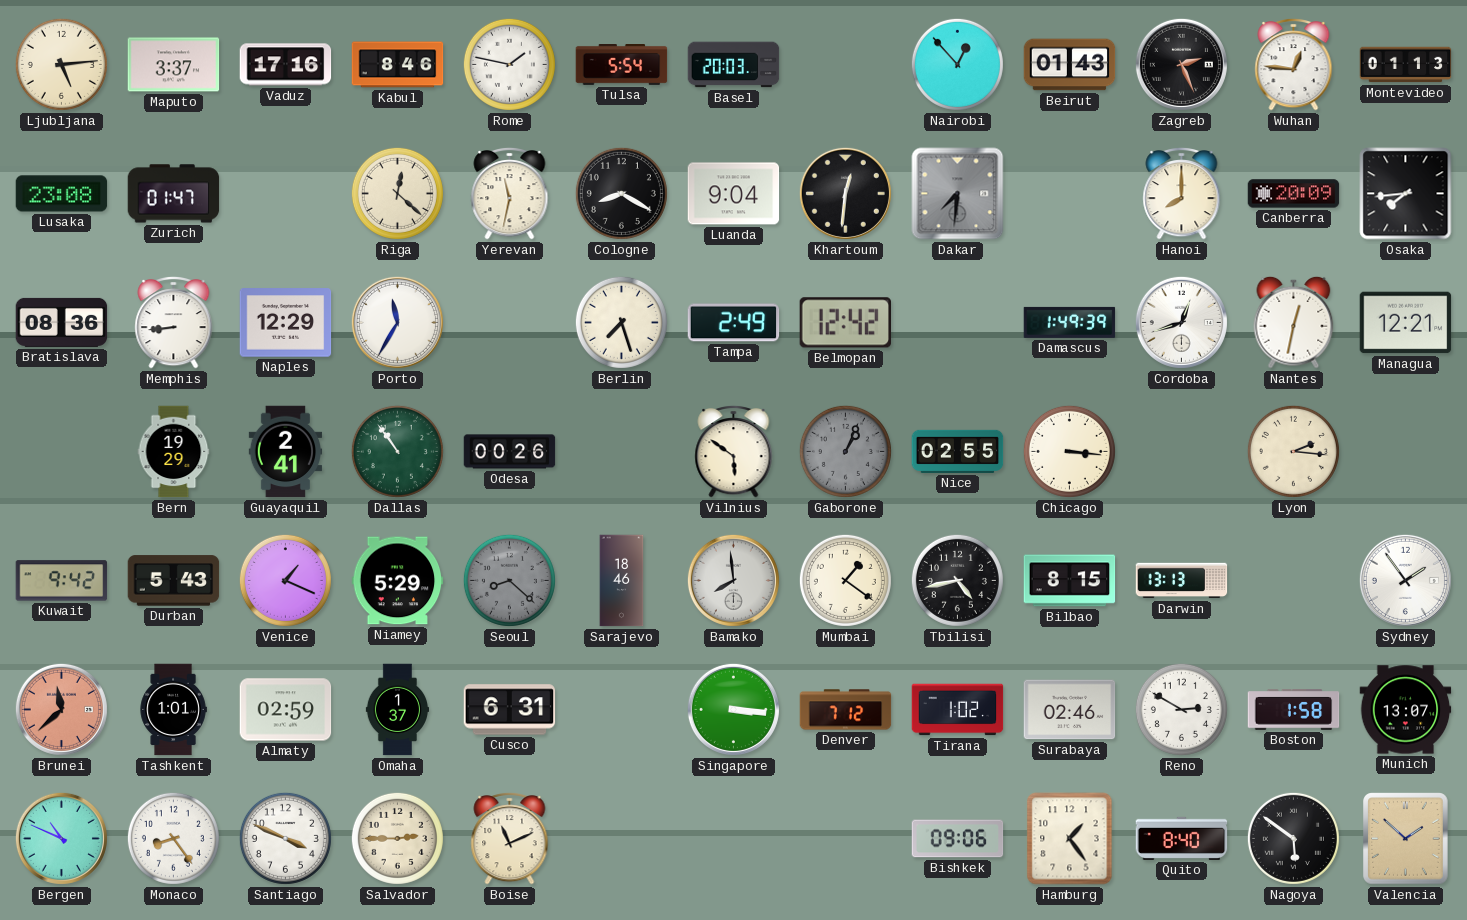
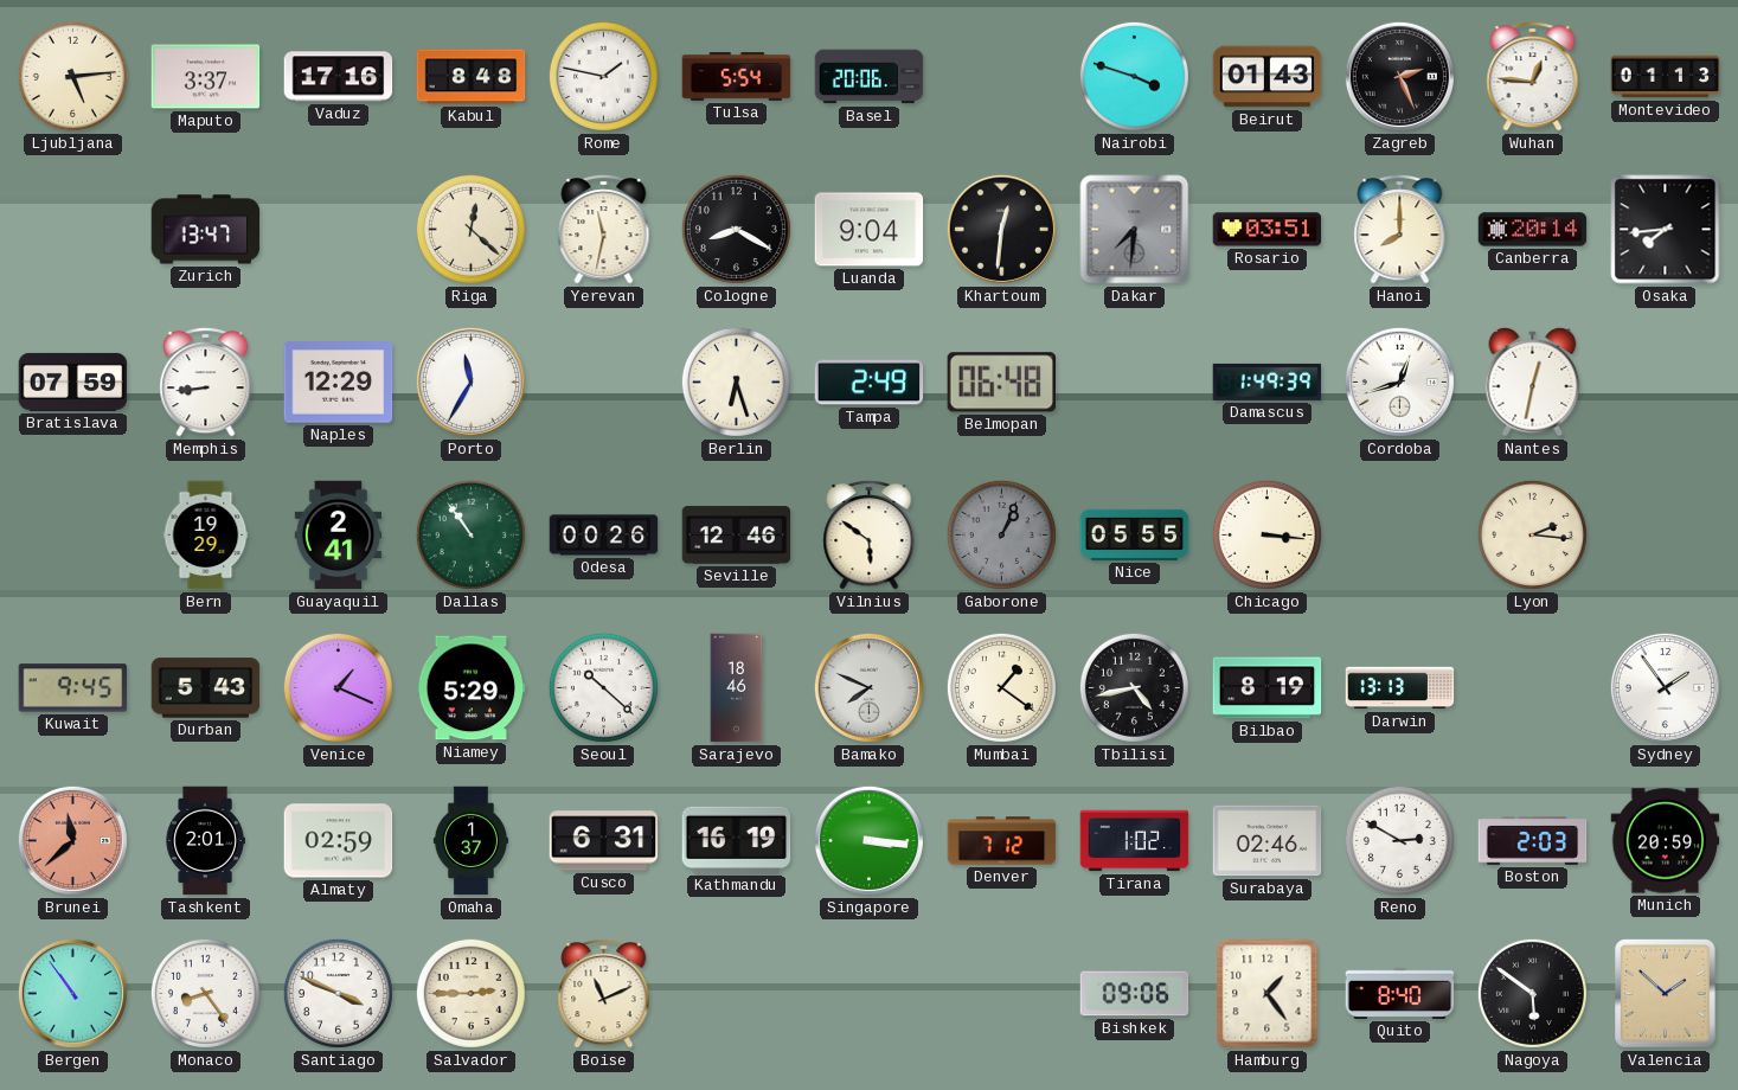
Kabul: 8:46 -> 8:48 (472, 77)
Basel: 20:03 -> 20:06 (870, 77)
Nairobi: 12:53 -> 3:48 (1134, 76)
Lusaka: 23:08 -> none (62, 194)
Zurich: 01:47 -> 13:47 (206, 230)
Rosario: none -> 03:51 (1268, 230)
Canberra: 20:09 -> 20:14 (1533, 230)
Bratislava: 08:36 -> 07:59 (73, 381)
Berlin: 7:27 -> 6:27 (736, 381)
Belmopan: 12:42 -> 06:48 (1002, 383)
Managua: 12:21 -> none (1406, 323)
Seville: none -> 12:46 (737, 536)
Nice: 02:55 -> 05:55 (1135, 534)
Kuwait: 9:42 -> 9:45 (73, 688)
Seoul: 8:22 -> 10:22 (603, 687)
Seoul dial: grey -> white (603, 687)
Bamako: 7:59 -> 7:49 (868, 687)
Bilbao: 8:15 -> 8:19 (1268, 688)
Tashkent: 1:01 -> 2:01 (205, 841)
Kathmandu: none -> 16:19 (737, 840)
Boston: 1:58 -> 2:03 (1533, 841)
Munich: 13:07 -> 20:59 (1666, 841)
Bergen: 10:49 -> 10:54 (72, 993)
